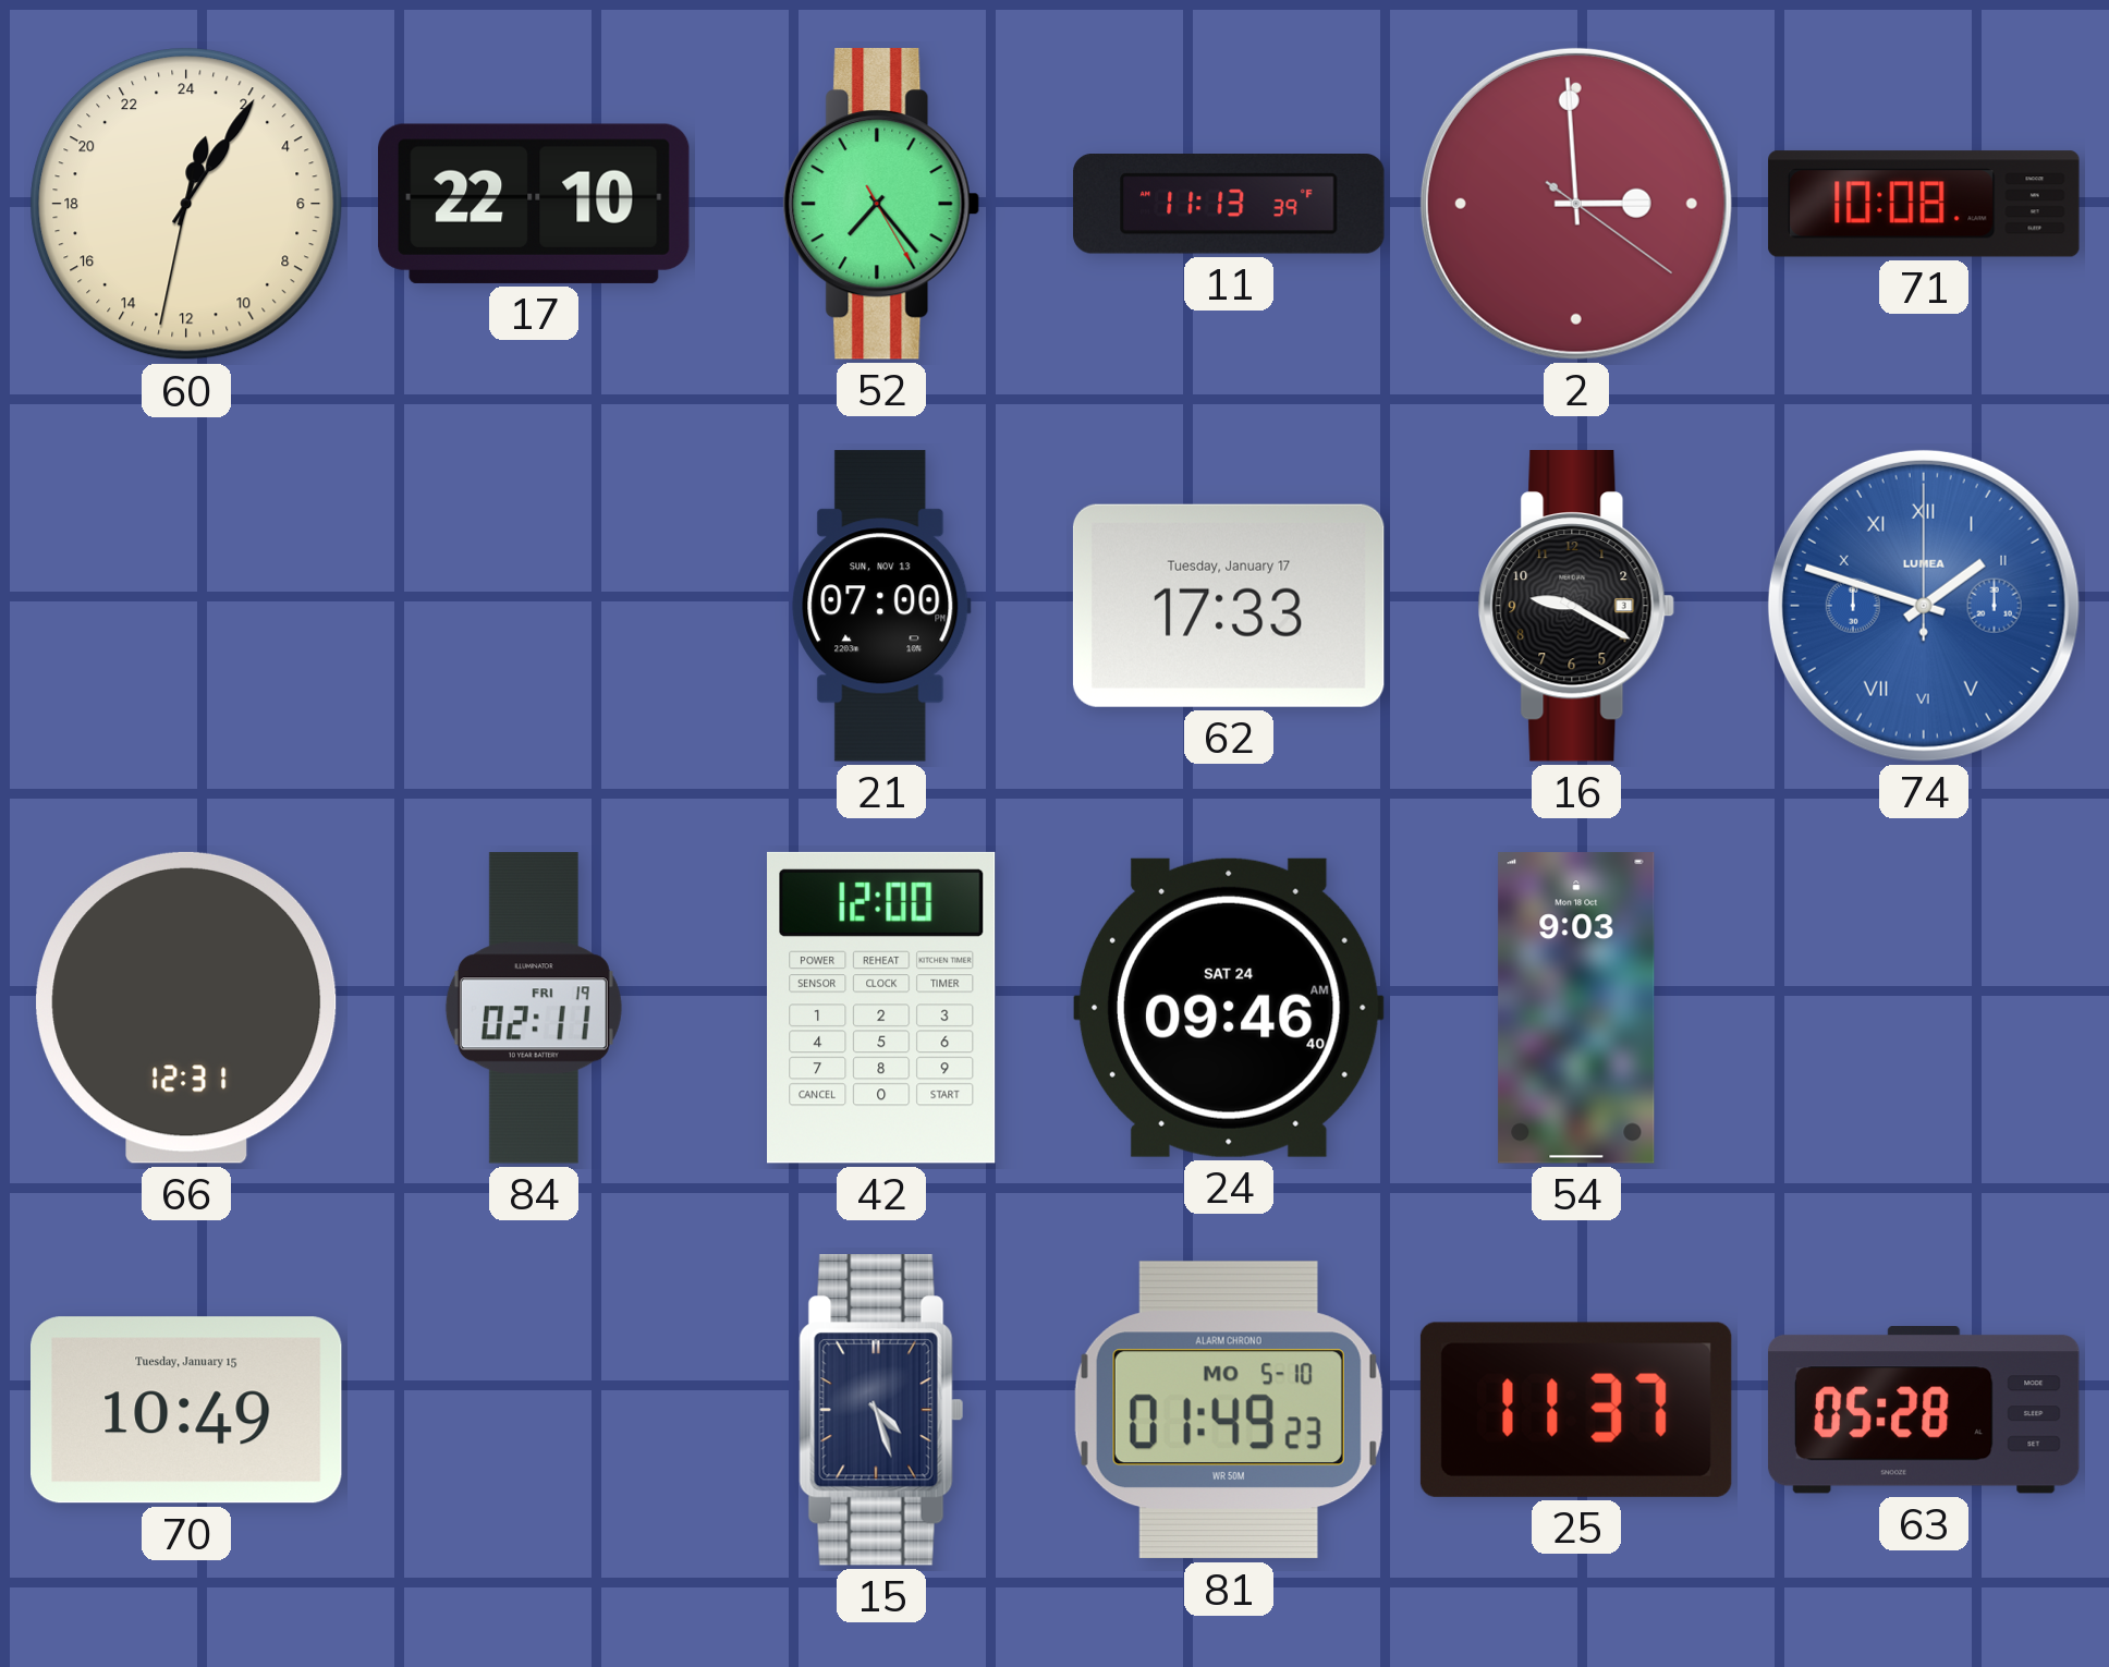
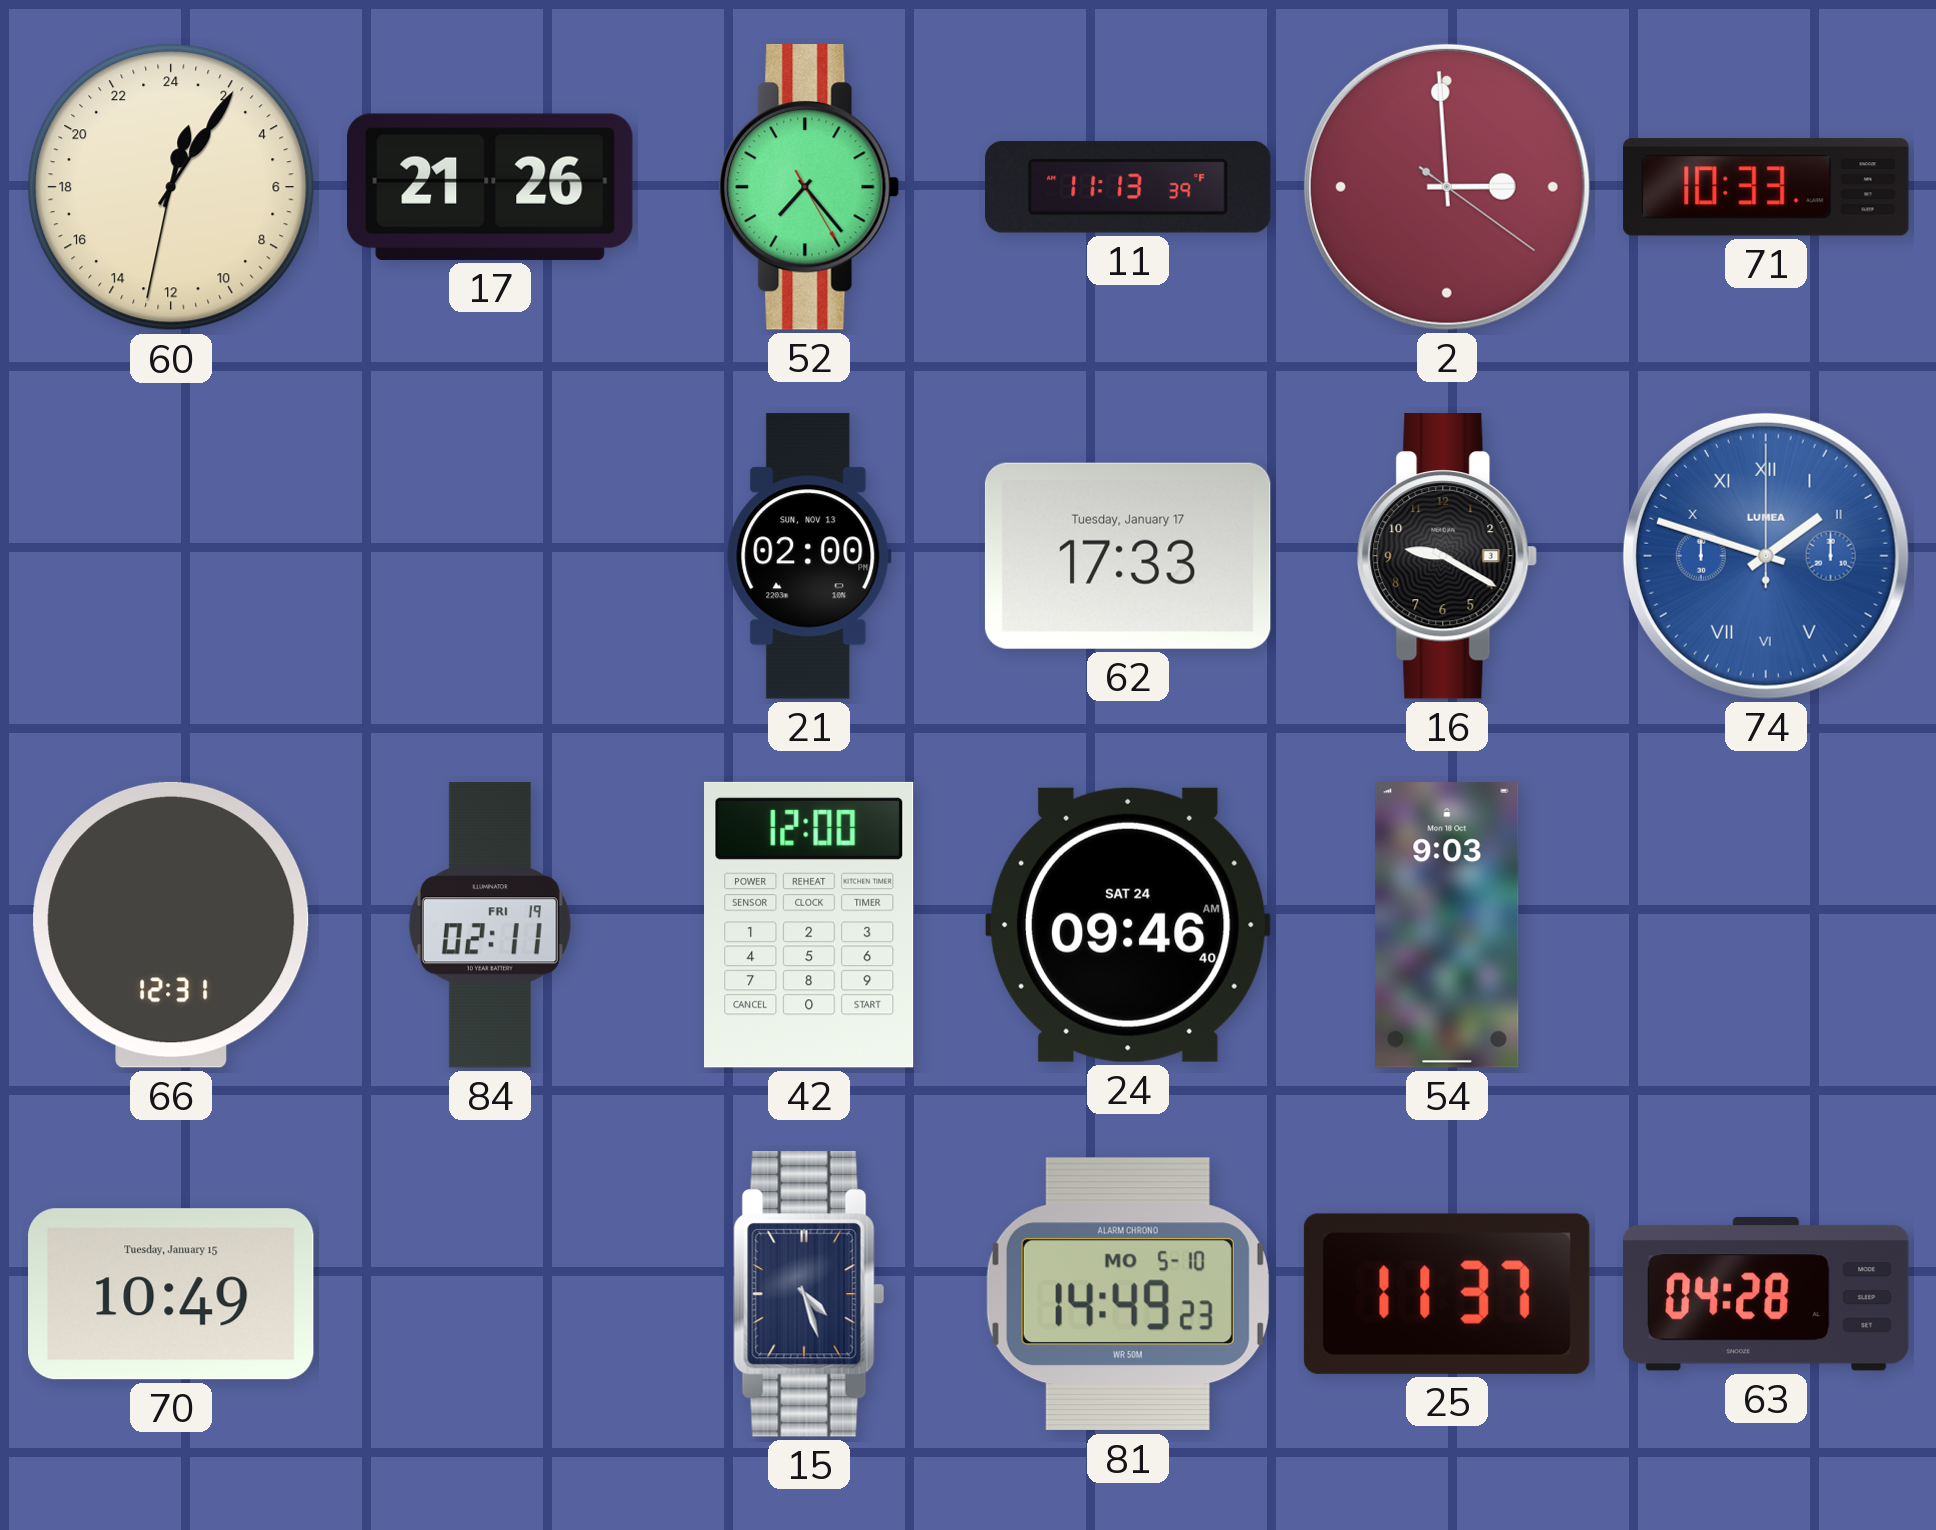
17: 22:10 -> 21:26 (491, 187)
71: 10:08 -> 10:33 (1766, 187)
21: 07:00 -> 02:00 (809, 556)
81: 01:49 -> 14:49 (1128, 1294)
63: 05:28 -> 04:28 (1766, 1294)
